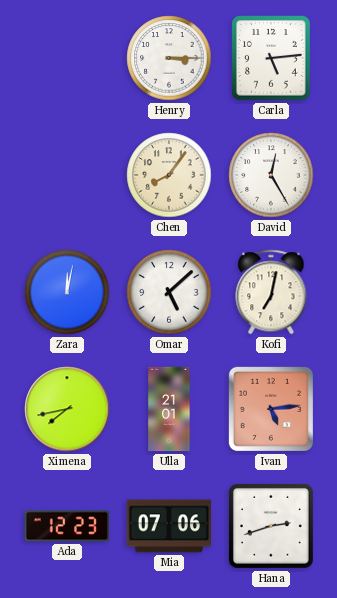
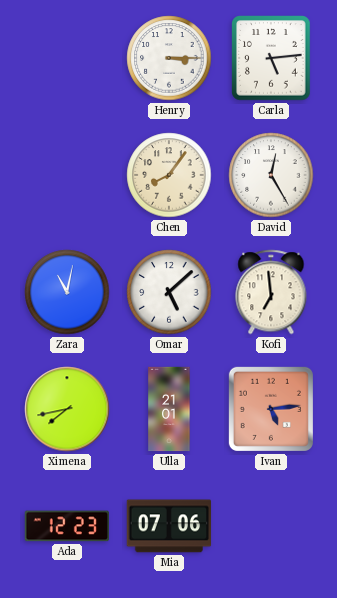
Zara: 12:02 -> 11:02 (67, 292)
Kofi: 7:02 -> 6:59 (271, 292)
Hana: 2:42 -> none (271, 526)
